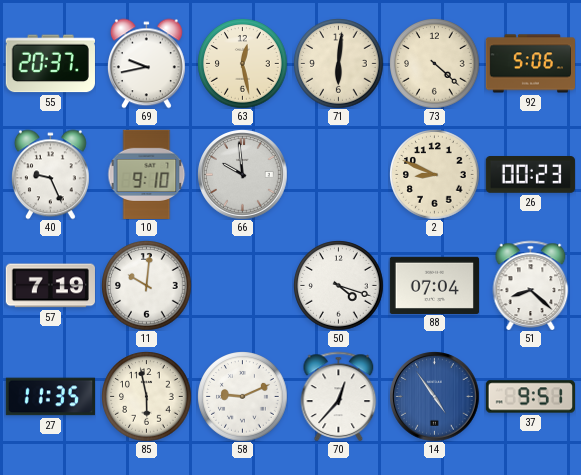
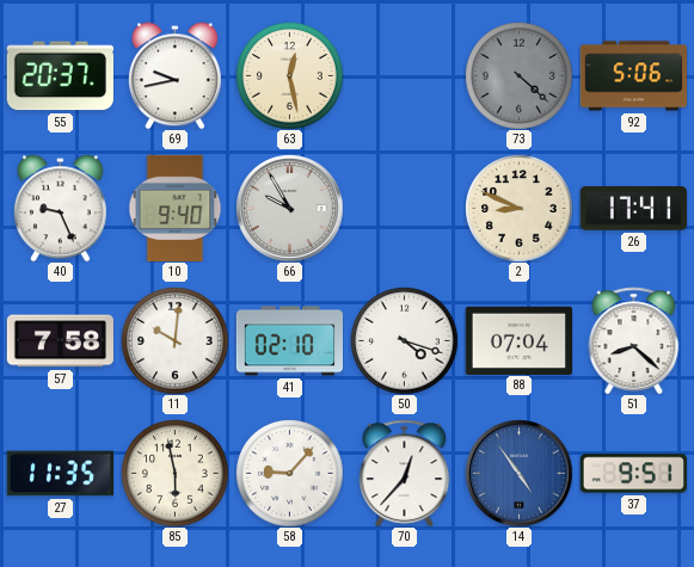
71: 6:01 -> none (338, 63)
73 dial: cream -> grey (518, 75)
10: 9:10 -> 9:40 (176, 208)
66: 9:59 -> 9:55 (289, 208)
26: 00:23 -> 17:41 (633, 209)
57: 7:19 -> 7:58 (60, 341)
41: none -> 02:10 (289, 341)
58: 9:11 -> 9:07 (289, 473)
